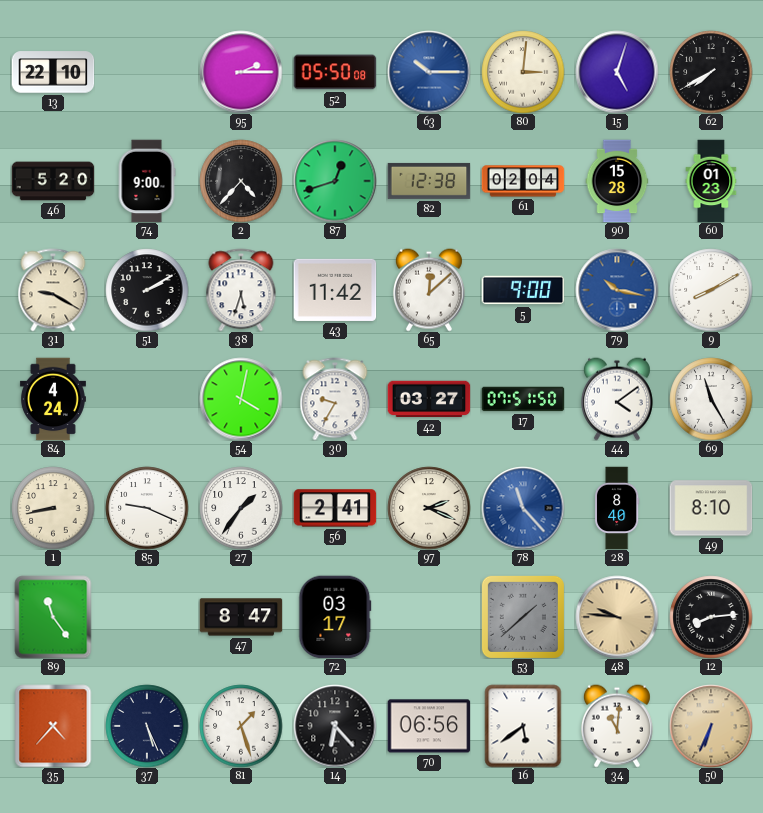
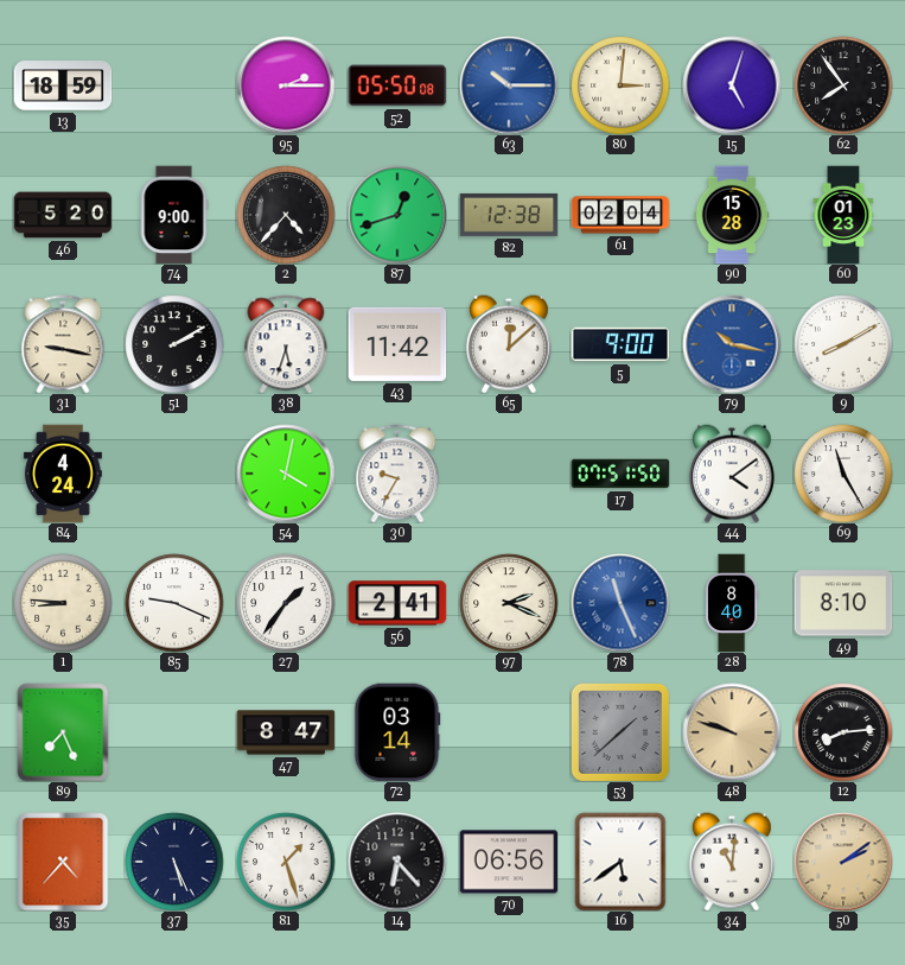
13: 22:10 -> 18:59 (63, 85)
62: 7:40 -> 7:54 (843, 85)
31: 9:20 -> 9:17 (63, 344)
42: 03:27 -> none (429, 399)
1: 8:43 -> 8:46 (63, 603)
78: 11:23 -> 11:26 (620, 603)
89: 11:24 -> 7:26 (63, 732)
72: 03:17 -> 03:14 (397, 732)
48: 9:46 -> 9:48 (732, 732)
50: 6:34 -> 2:09 (843, 862)
